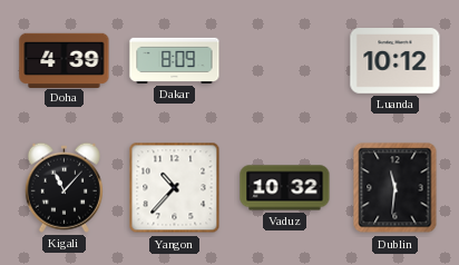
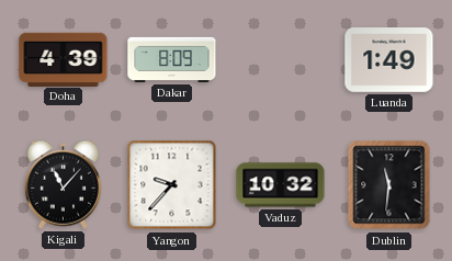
Luanda: 10:12 -> 1:49 (389, 60)
Yangon: 10:37 -> 9:37 (172, 185)
